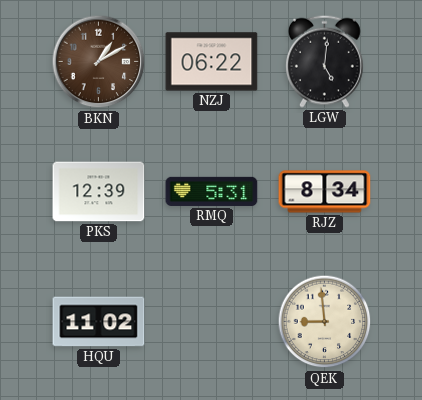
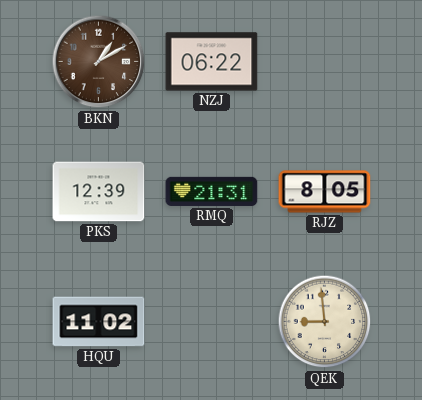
LGW: 5:01 -> none (324, 61)
RMQ: 5:31 -> 21:31 (212, 191)
RJZ: 8:34 -> 8:05 (325, 192)
